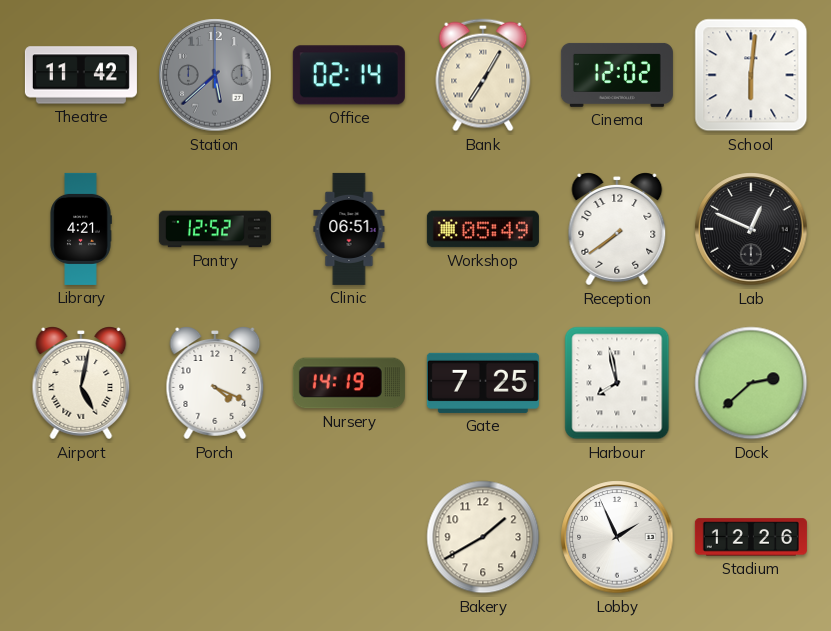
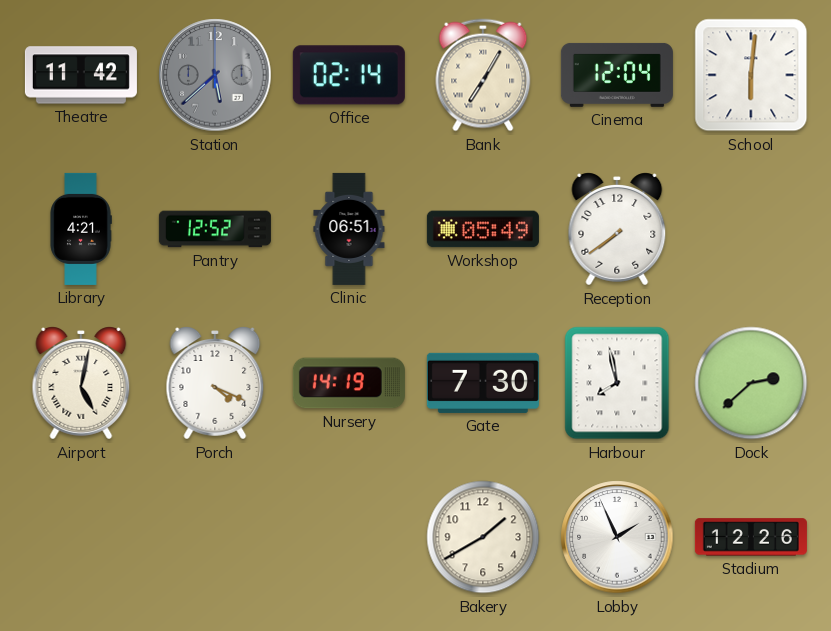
Cinema: 12:02 -> 12:04 (617, 75)
Lab: 12:49 -> none (751, 229)
Gate: 7:25 -> 7:30 (483, 383)
